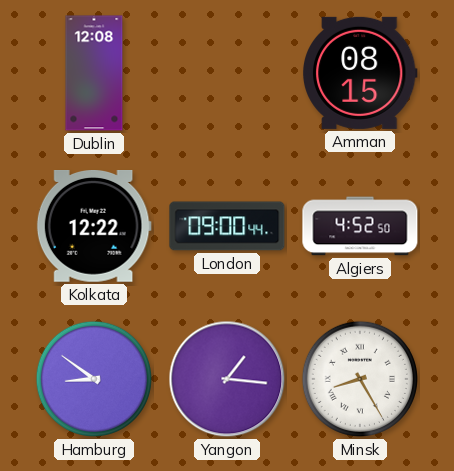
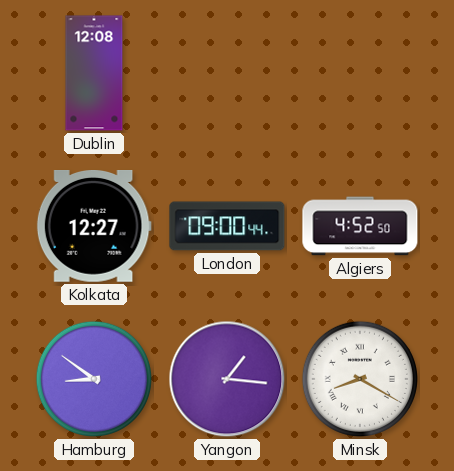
Amman: 08:15 -> none (361, 73)
Kolkata: 12:22 -> 12:27 (94, 227)
Minsk: 8:25 -> 8:20 (360, 379)
